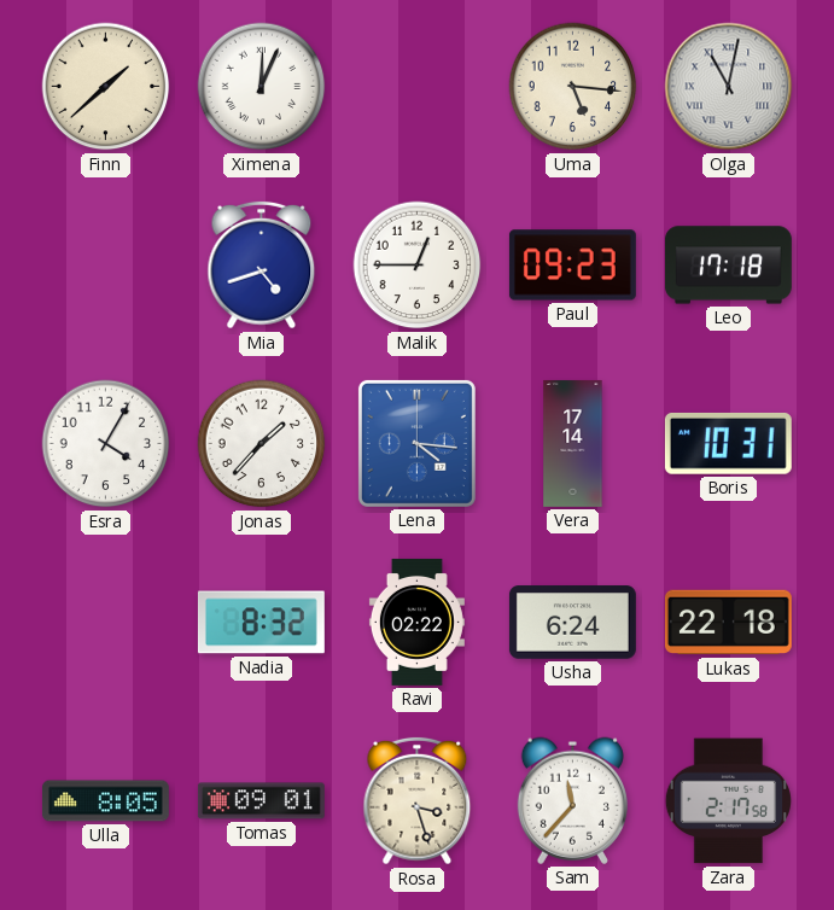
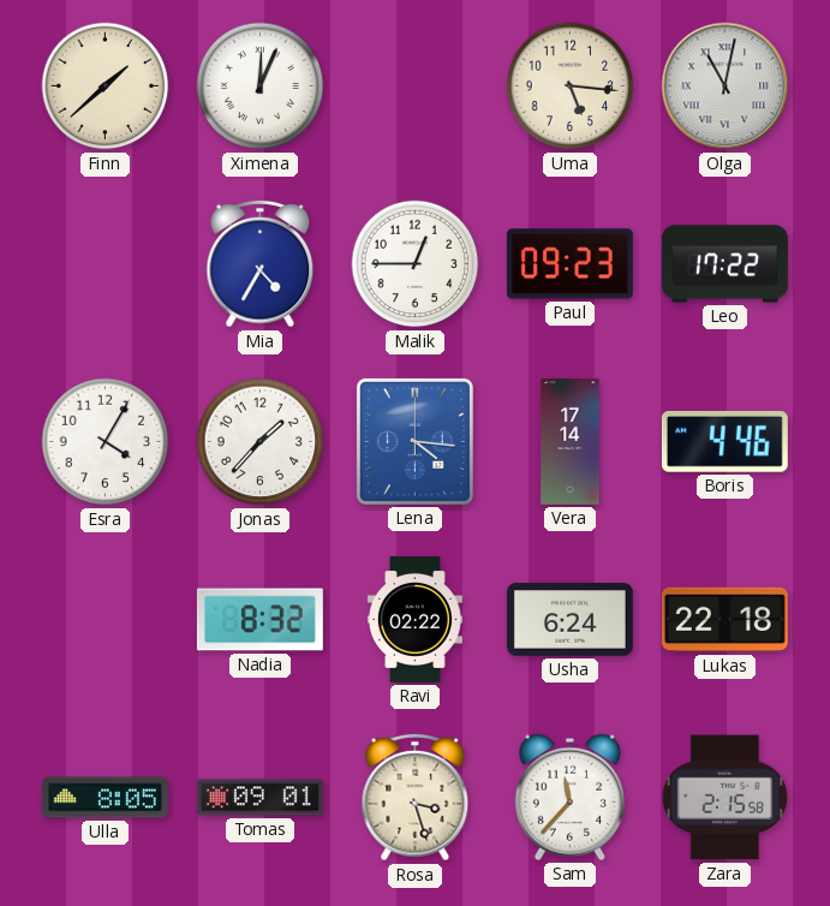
Mia: 4:42 -> 4:35 (261, 264)
Leo: 17:18 -> 17:22 (724, 264)
Boris: 10:31 -> 4:46 (724, 441)
Zara: 2:17 -> 2:15 (724, 798)
